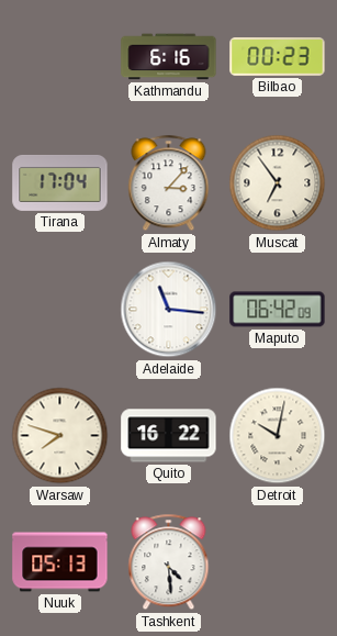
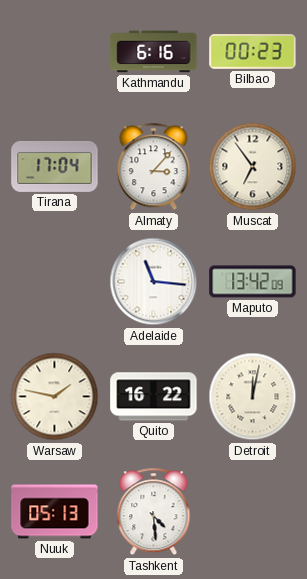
Maputo: 06:42 -> 13:42 (253, 282)
Warsaw: 7:48 -> 1:47 (55, 397)
Detroit: 10:02 -> 12:02 (253, 397)
